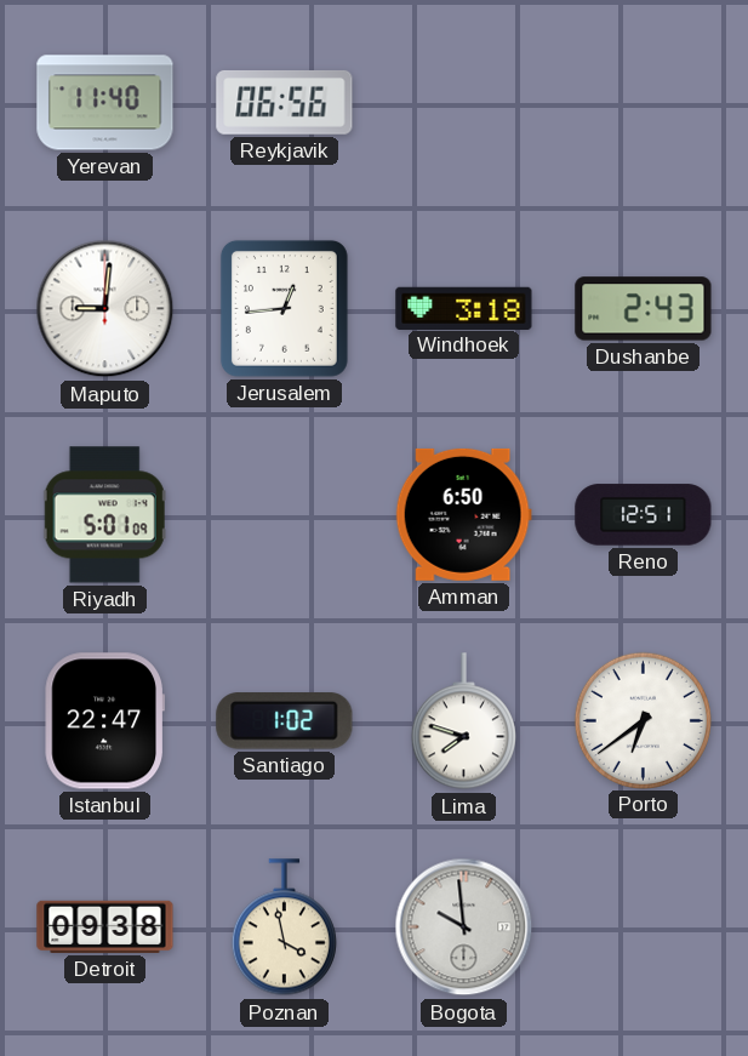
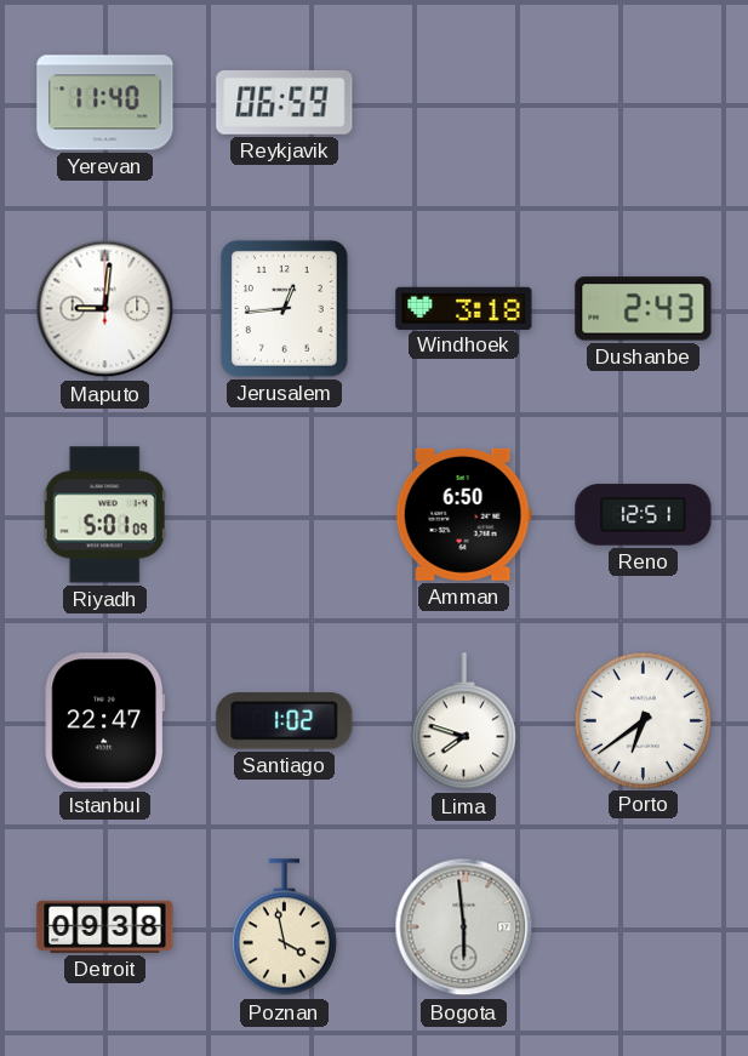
Reykjavik: 06:56 -> 06:59 (285, 102)
Bogota: 9:59 -> 5:59 (464, 927)
